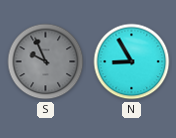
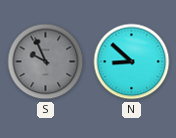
N: 8:55 -> 8:52 (132, 62)
